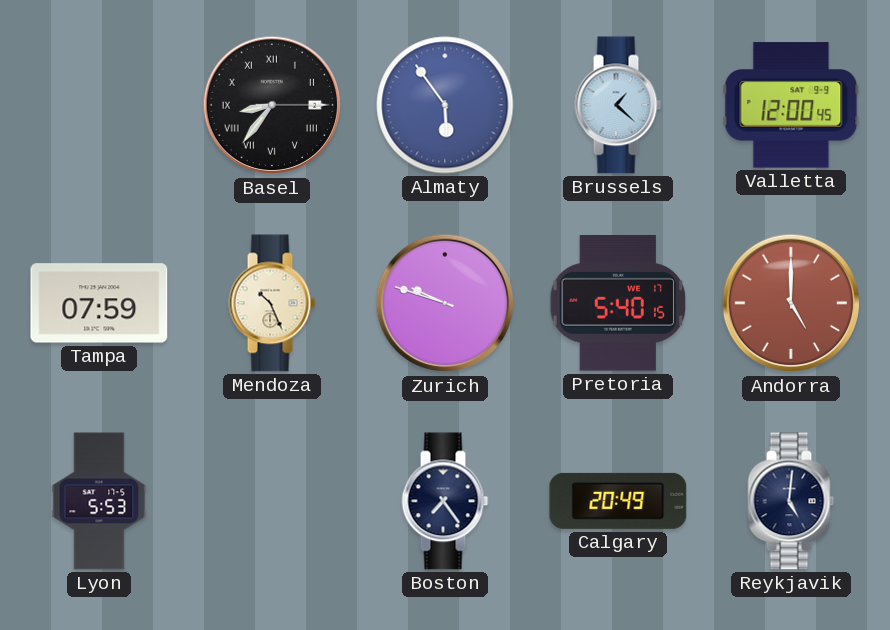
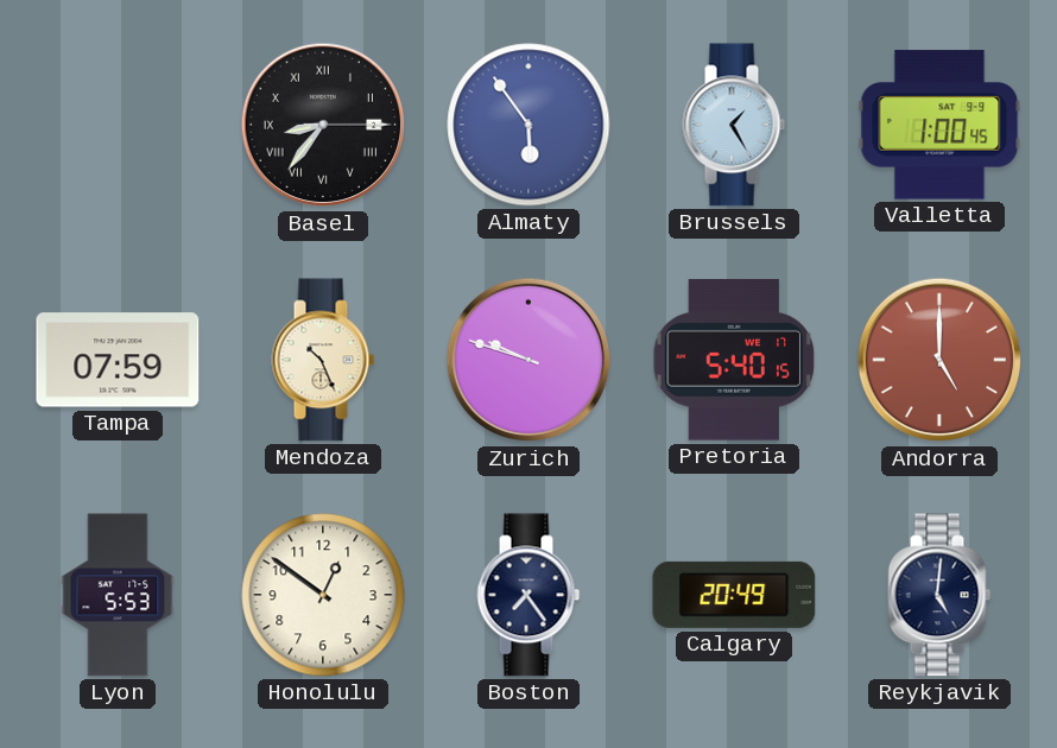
Brussels: 1:22 -> 1:25 (734, 125)
Valletta: 12:00 -> 1:00 (939, 125)
Honolulu: none -> 12:51 (323, 595)
